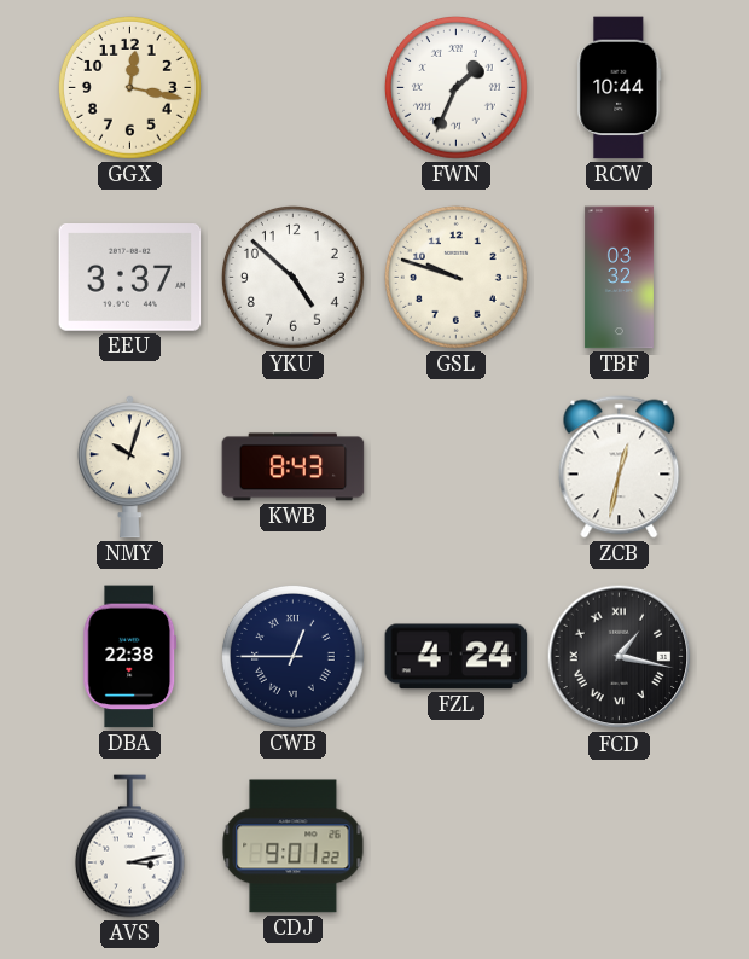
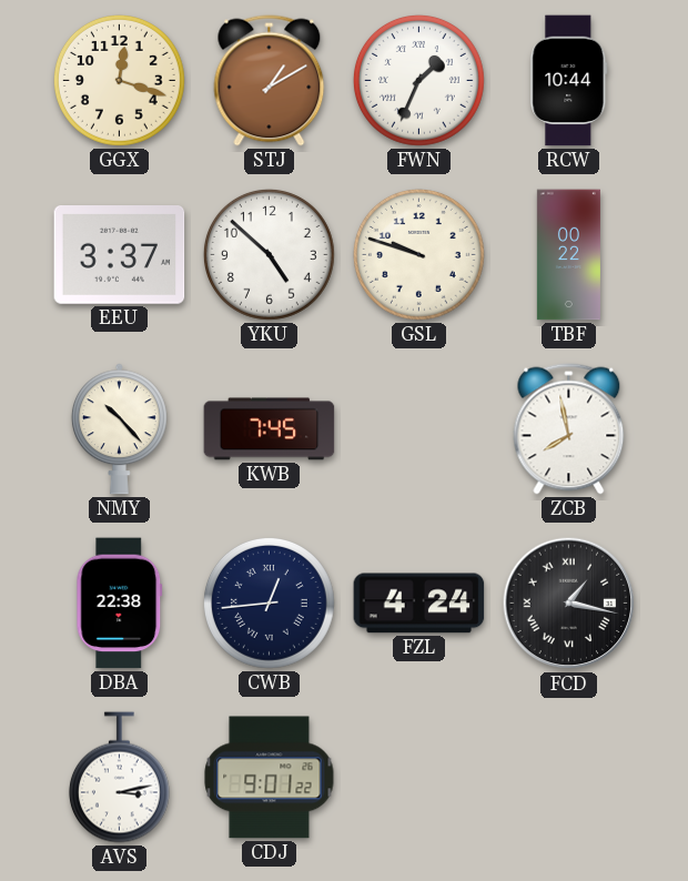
GGX: 12:17 -> 12:18 (119, 80)
STJ: none -> 1:10 (270, 81)
TBF: 03:32 -> 00:22 (568, 255)
NMY: 10:03 -> 10:23 (119, 429)
KWB: 8:43 -> 7:45 (270, 429)
ZCB: 12:32 -> 7:58 (569, 429)
CWB: 12:45 -> 12:44 (269, 602)
